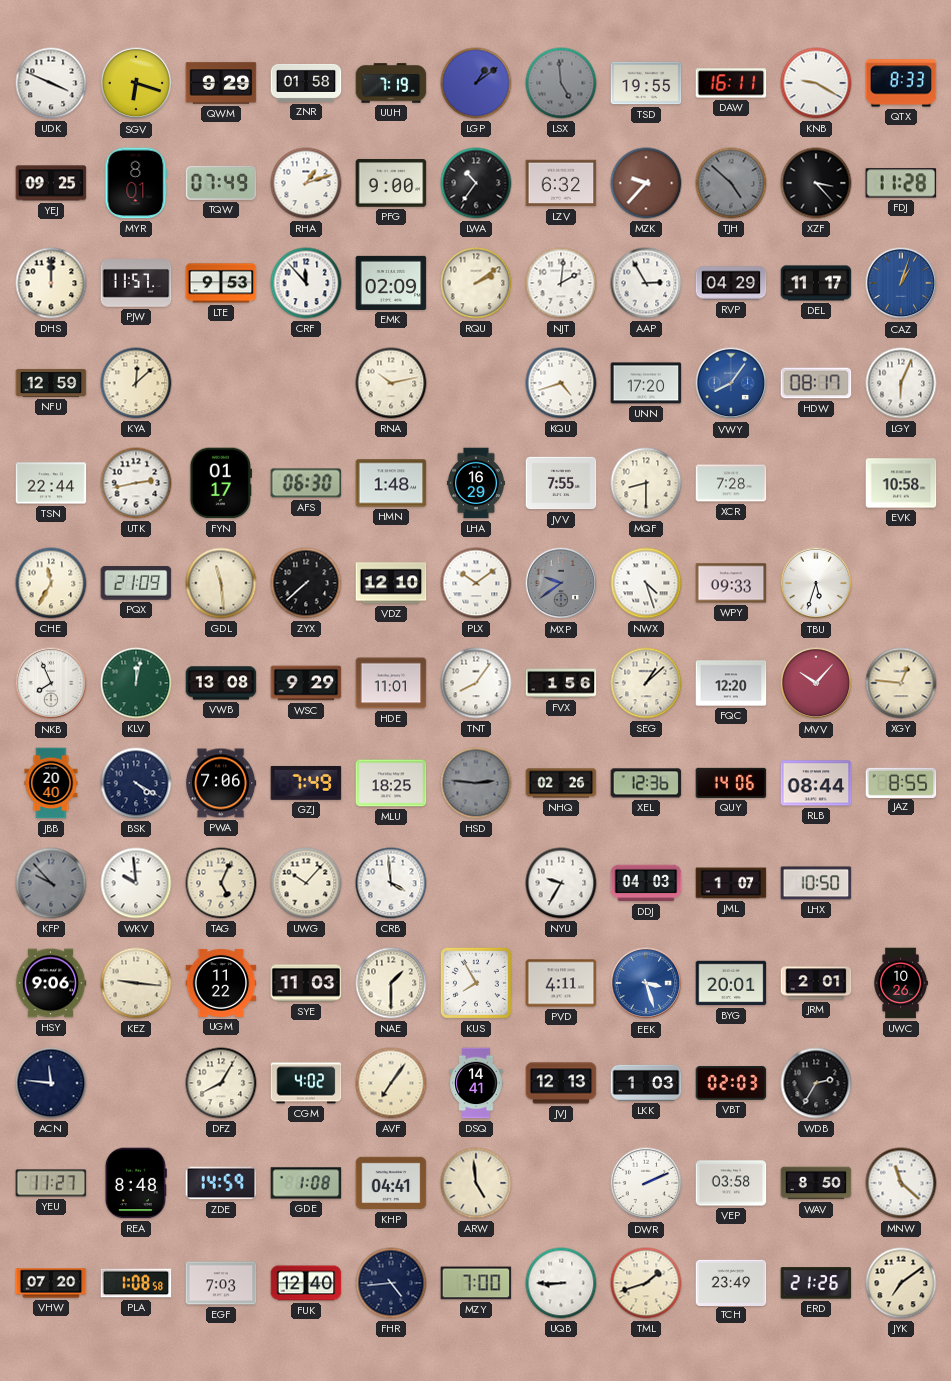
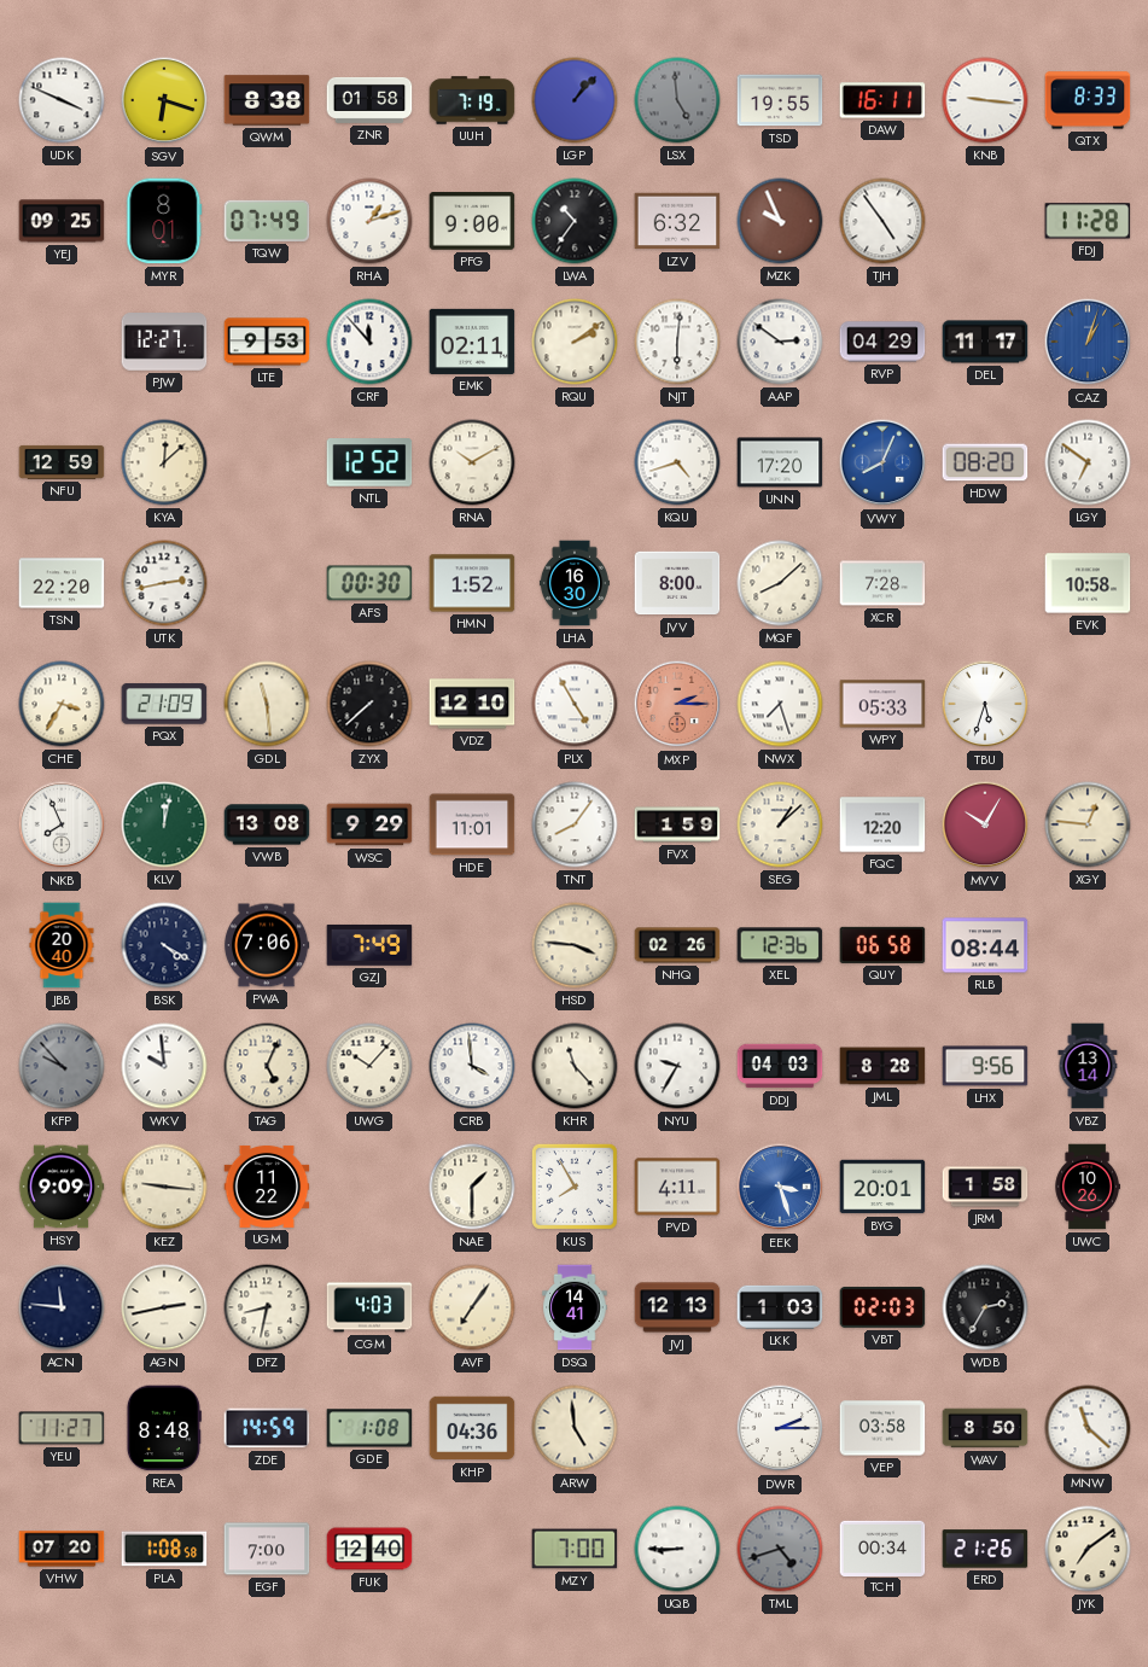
QWM: 9:29 -> 8:38 (267, 100)
LGP: 1:09 -> 1:07 (575, 100)
KNB: 9:20 -> 9:16 (985, 100)
MZK: 9:37 -> 9:56 (780, 221)
TJH: 4:52 -> 4:54 (882, 221)
TJH dial: grey -> white (882, 221)
XZF: 3:23 -> none (816, 183)
DHS: 12:00 -> none (51, 283)
PJW: 11:57 -> 12:27 (164, 342)
EMK: 02:09 -> 02:11 (472, 342)
NJT: 2:01 -> 6:01 (677, 342)
AAP: 2:55 -> 2:51 (780, 342)
NTL: none -> 12:52 (369, 462)
RNA: 10:13 -> 10:10 (472, 462)
VWY: 8:06 -> 8:04 (882, 462)
HDW: 08:17 -> 08:20 (985, 462)
LGY: 6:04 -> 6:51 (1088, 462)
TSN: 22:44 -> 22:20 (62, 583)
FYN: 01:17 -> none (220, 483)
AFS: 06:30 -> 00:30 (369, 583)
HMN: 1:48 -> 1:52 (472, 583)
LHA: 16:29 -> 16:30 (575, 583)
JVV: 7:55 -> 8:00 (677, 583)
MQF: 8:30 -> 8:08 (780, 583)
CHE: 11:35 -> 3:35 (62, 704)
PLX: 10:09 -> 4:55 (575, 704)
MXP: 9:39 -> 2:15 (677, 704)
MXP dial: grey -> salmon (677, 704)
NWX: 4:27 -> 7:27 (780, 704)
WPY: 09:33 -> 05:33 (882, 704)
FVX: 1:56 -> 1:59 (677, 824)
MVV: 10:07 -> 10:05 (985, 824)
MLU: 18:25 -> none (391, 783)
HSD: 2:46 -> 3:46 (575, 945)
HSD dial: grey -> cream (575, 945)
QUY: 14:06 -> 06:58 (882, 945)
JAZ: 8:55 -> none (901, 782)
KHR: none -> 11:23 (575, 1066)
JML: 1:07 -> 8:28 (882, 1066)
LHX: 10:50 -> 9:56 (985, 1066)
VBZ: none -> 13:14 (1088, 1066)
HSY: 9:06 -> 9:09 (62, 1187)
SYE: 11:03 -> none (306, 983)
JRM: 2:01 -> 1:58 (985, 1187)
AGN: none -> 2:43 (164, 1307)
DFZ: 8:05 -> 8:32 (267, 1307)
CGM: 4:02 -> 4:03 (369, 1307)
KHP: 04:41 -> 04:36 (472, 1428)
DWR: 2:11 -> 2:15 (780, 1428)
EGF: 7:03 -> 7:00 (267, 1549)
FHR: 4:44 -> none (391, 1283)
TML: 1:42 -> 4:42 (780, 1549)
TML dial: cream -> grey (780, 1549)
TCH: 23:49 -> 00:34 (882, 1547)
